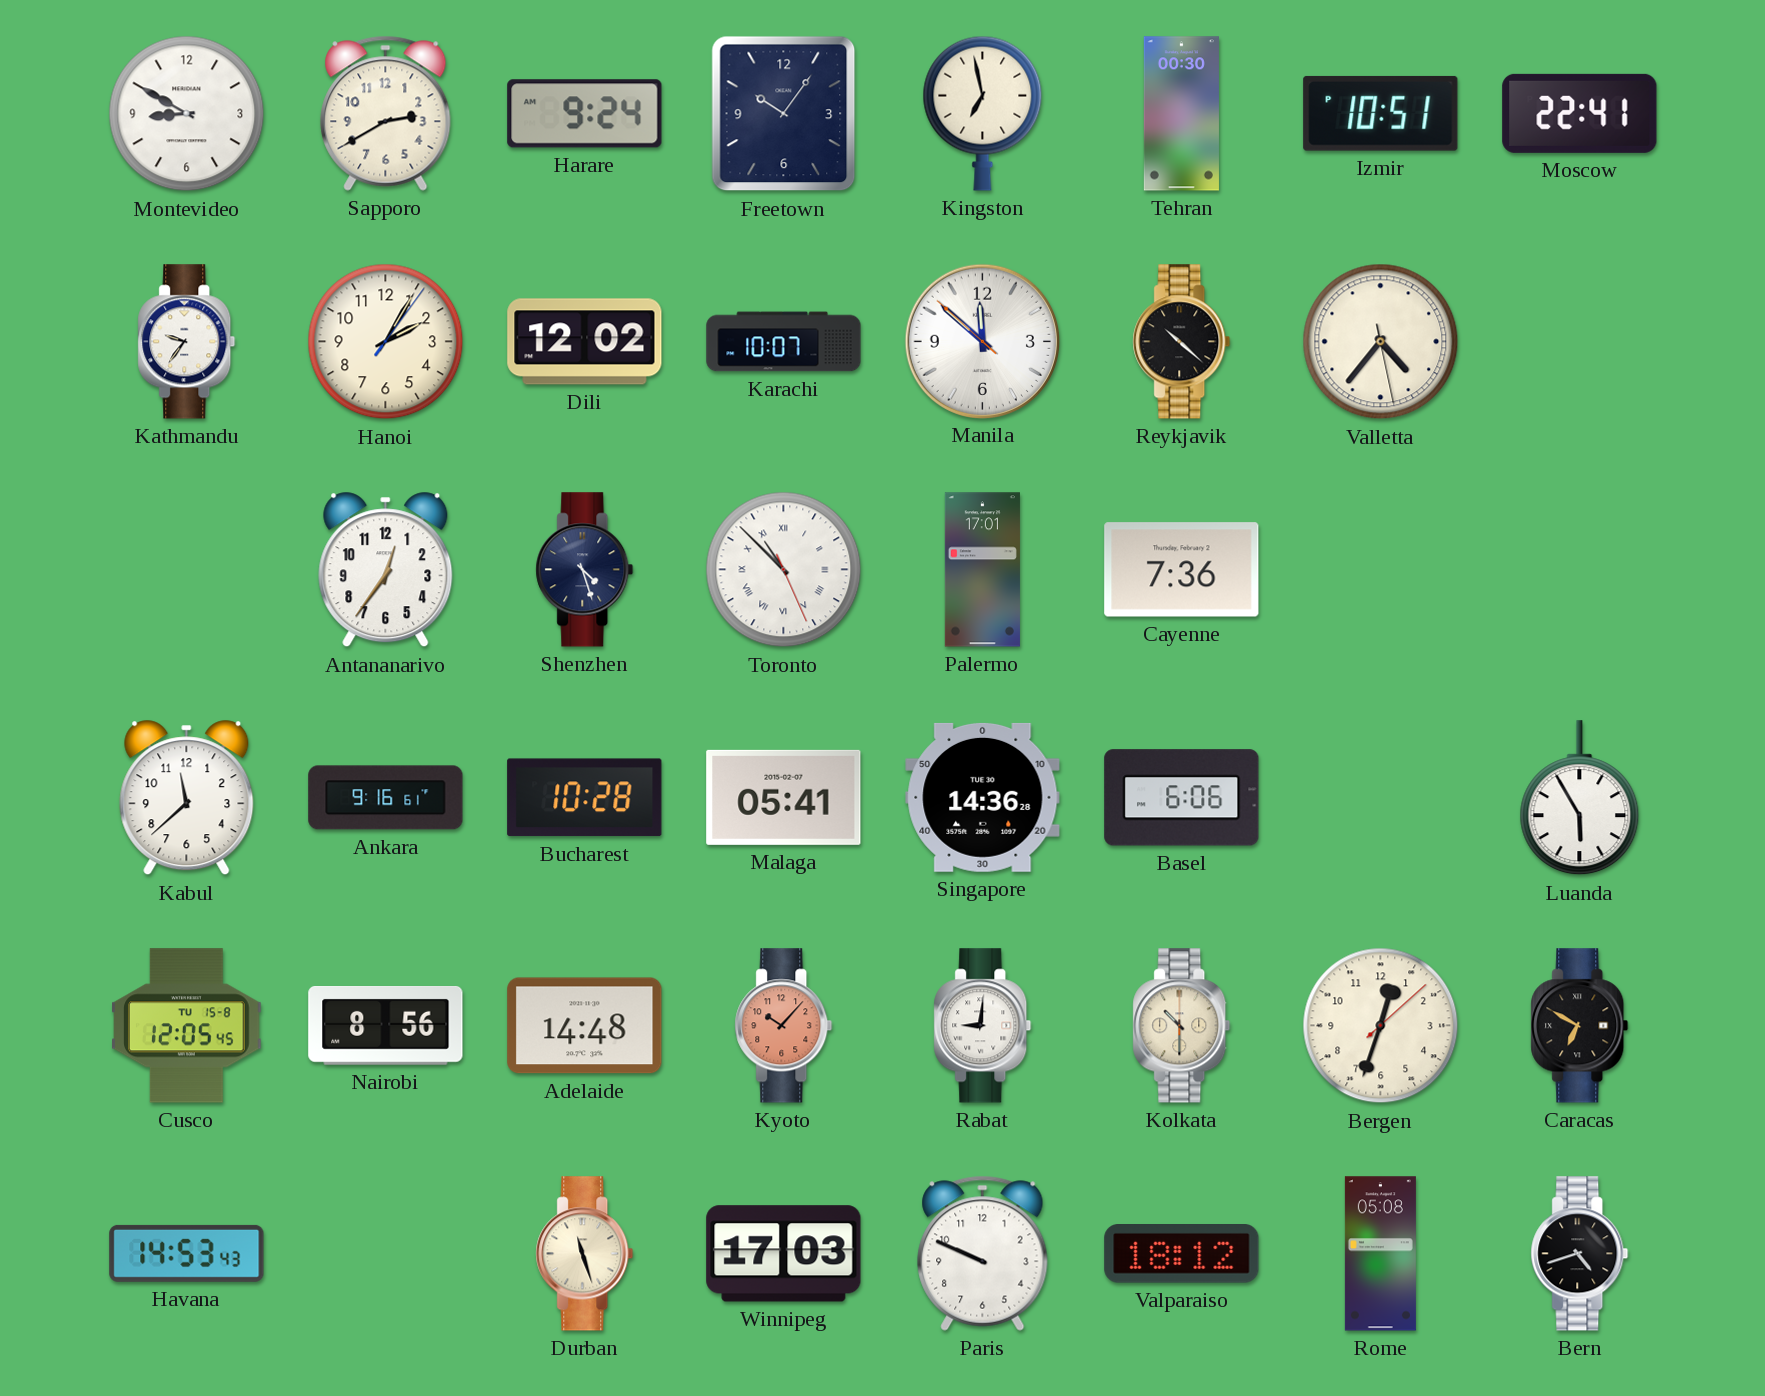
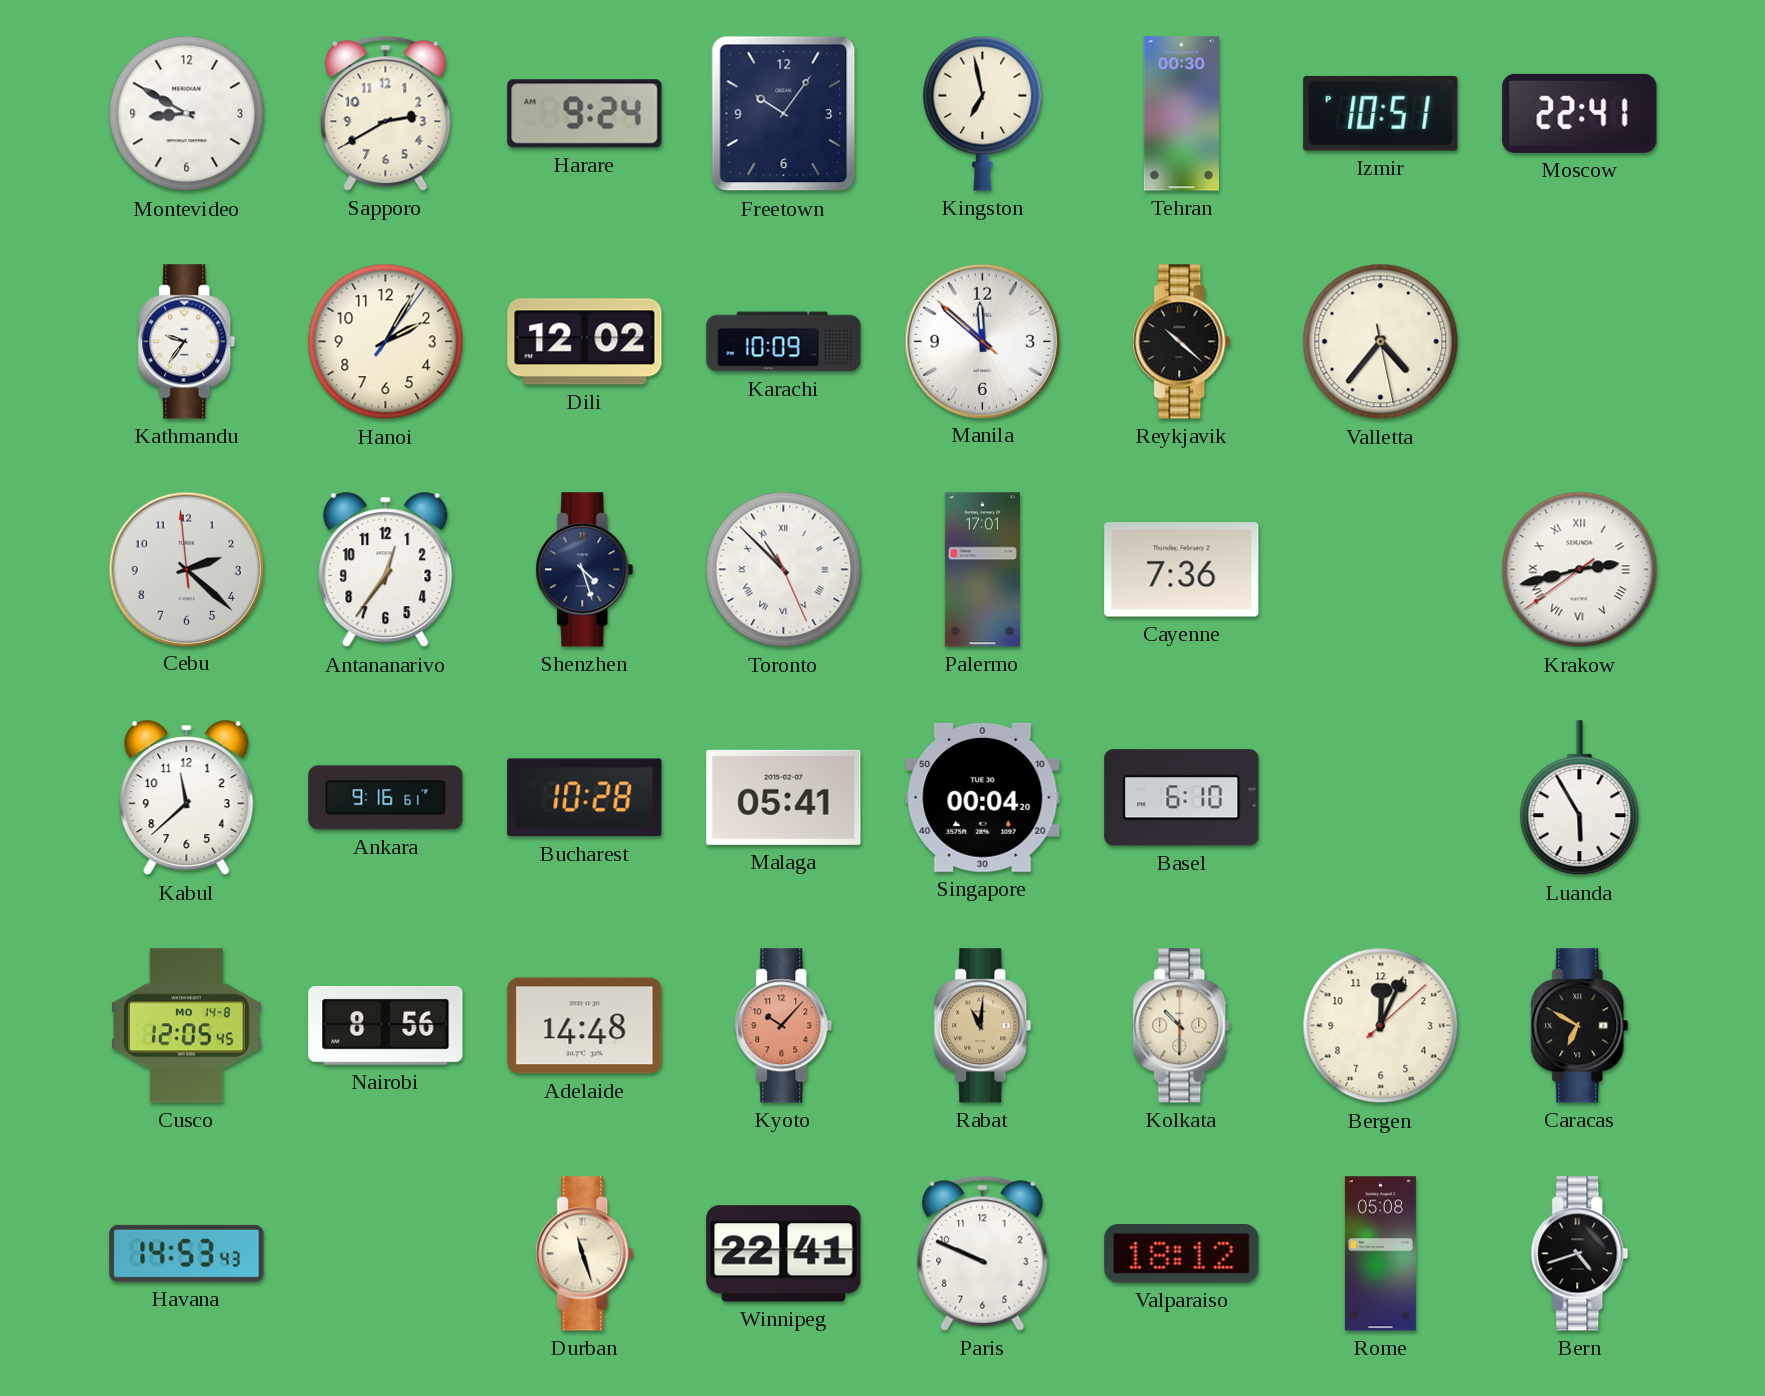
Karachi: 10:07 -> 10:09 (784, 342)
Cebu: none -> 2:21 (186, 569)
Krakow: none -> 2:42 (1580, 570)
Singapore: 14:36 -> 00:04 (983, 797)
Basel: 6:06 -> 6:10 (1182, 798)
Cusco date: TU 15-8 -> MO 14-8 (187, 1026)
Rabat: 9:01 -> 11:01 (983, 1026)
Rabat dial: white -> champagne (983, 1026)
Bergen: 12:33 -> 12:04 (1381, 1026)
Winnipeg: 17:03 -> 22:41 (784, 1254)
